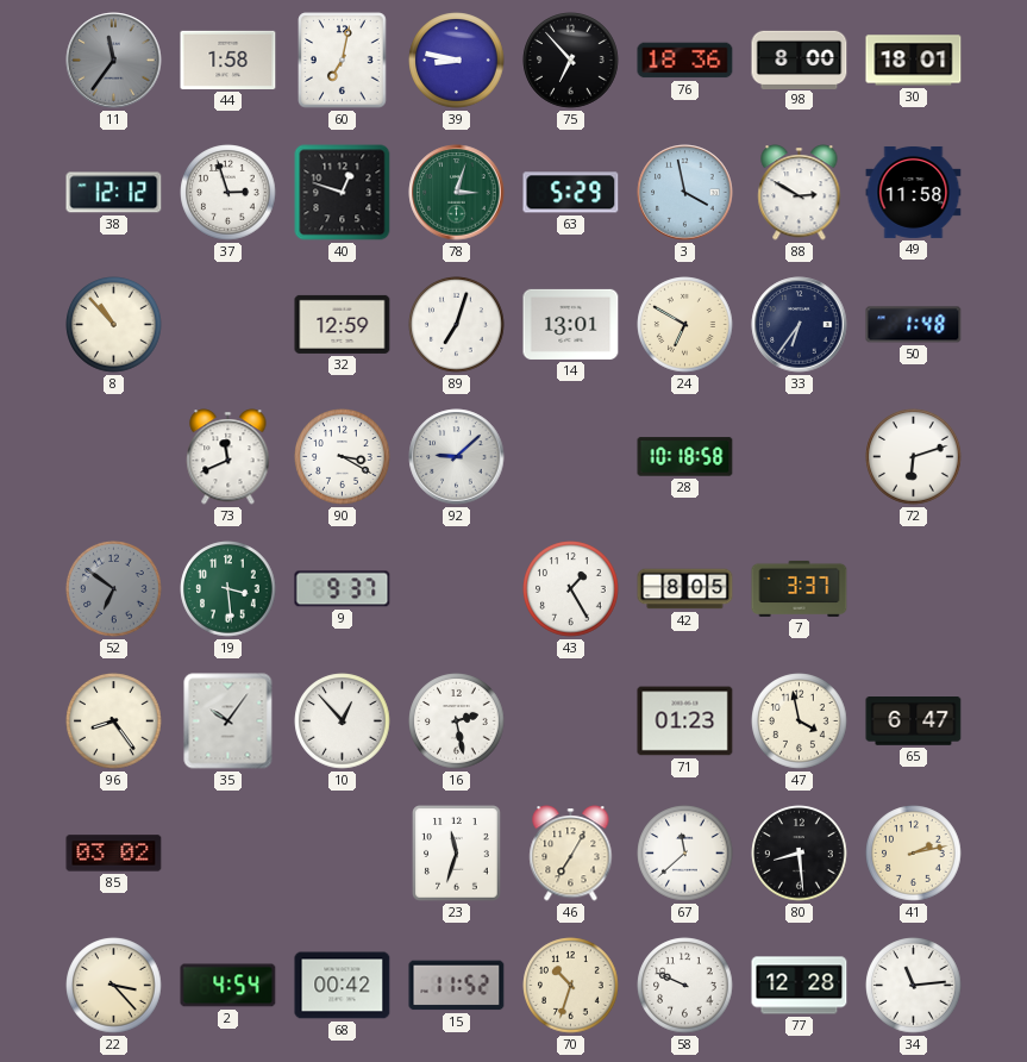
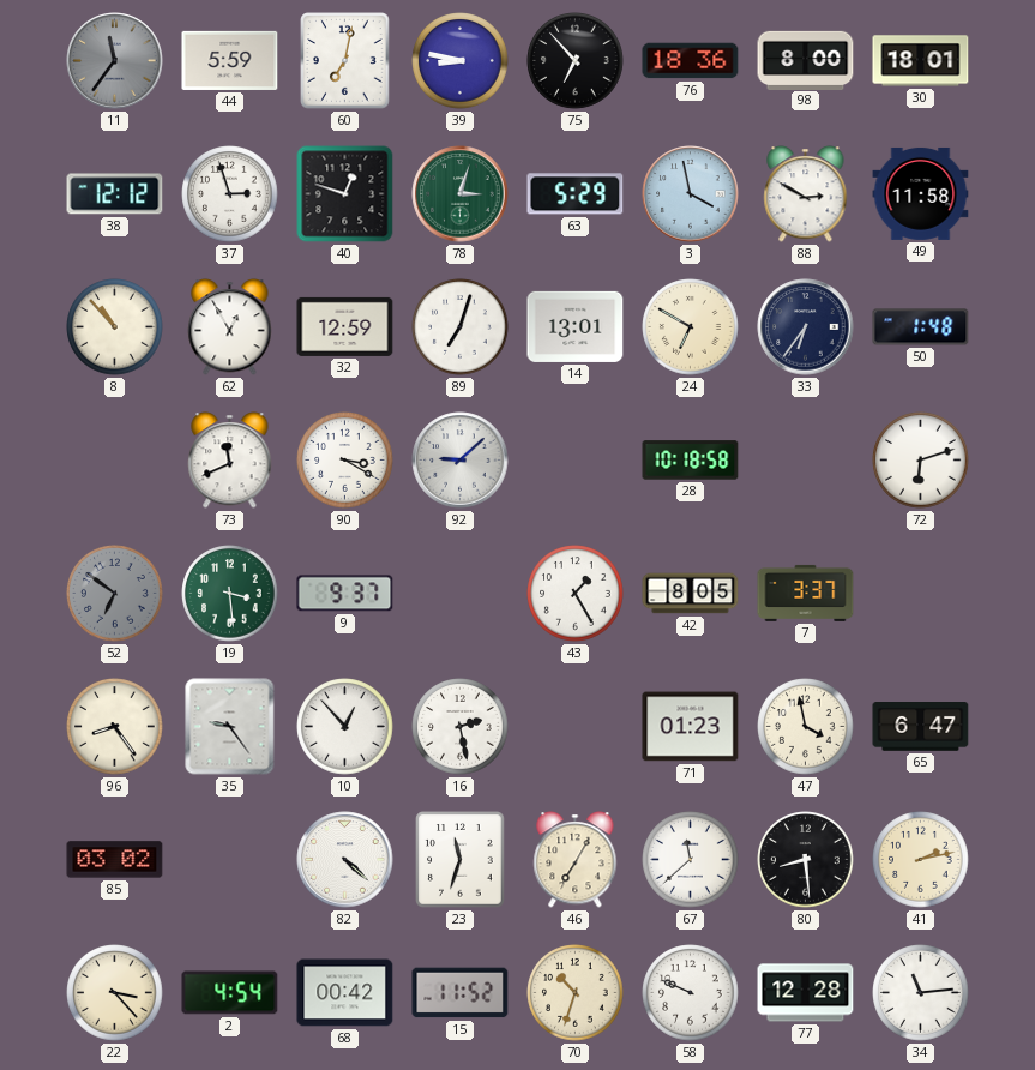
44: 1:58 -> 5:59 (230, 60)
62: none -> 12:55 (230, 327)
35: 10:06 -> 9:24 (230, 727)
82: none -> 4:22 (345, 860)
